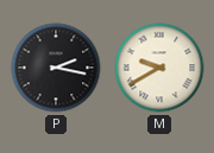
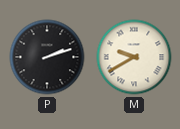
P: 2:17 -> 2:12 (47, 57)
